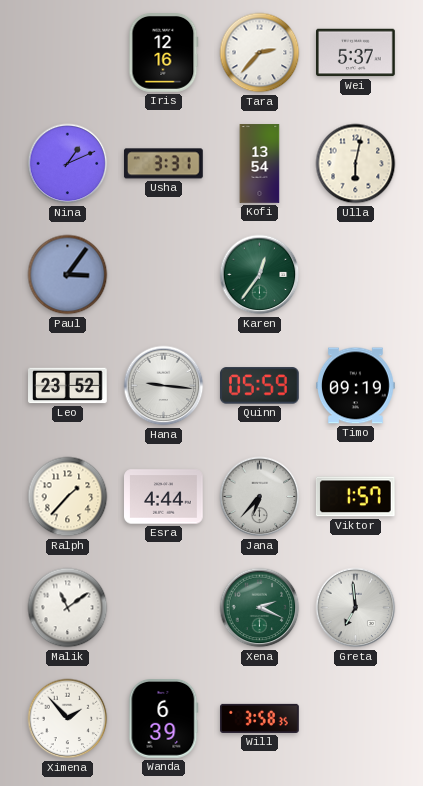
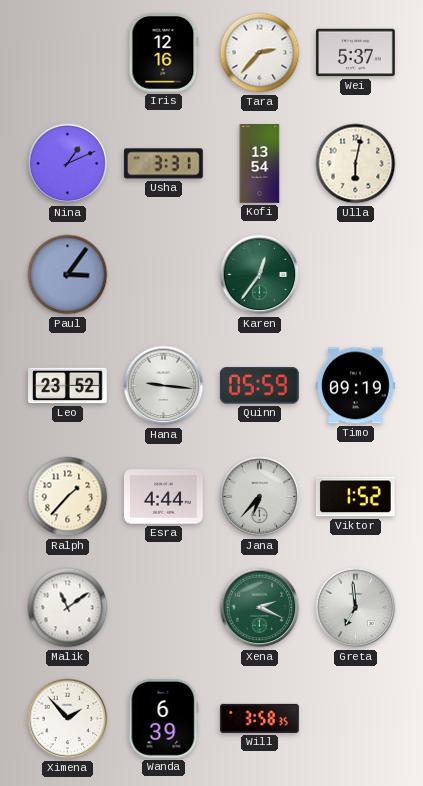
Viktor: 1:57 -> 1:52 (355, 497)
